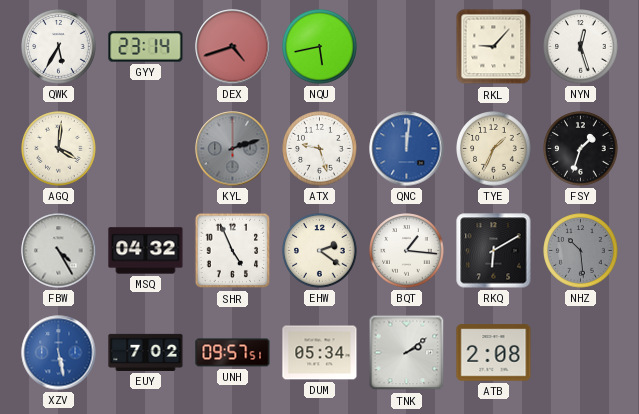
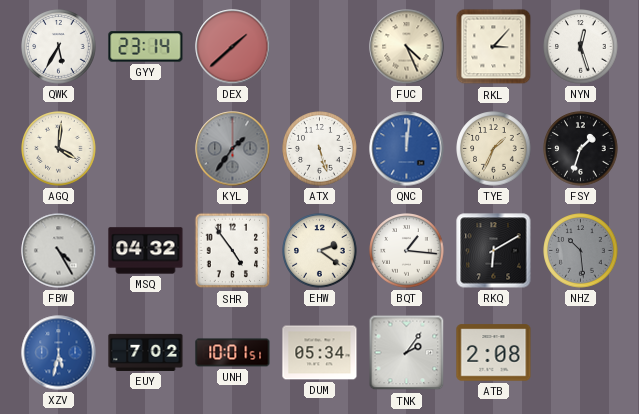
DEX: 4:42 -> 1:38 (233, 47)
NQU: 5:43 -> none (320, 47)
FUC: none -> 4:26 (407, 47)
RKL: 9:07 -> 3:07 (494, 47)
KYL: 2:12 -> 1:36 (233, 149)
ATX: 9:27 -> 5:27 (320, 149)
SHR: 4:56 -> 4:54 (233, 251)
XZV: 5:28 -> 5:32 (59, 353)
UNH: 09:57 -> 10:01 (233, 353)
TNK: 2:09 -> 2:06 (407, 353)
